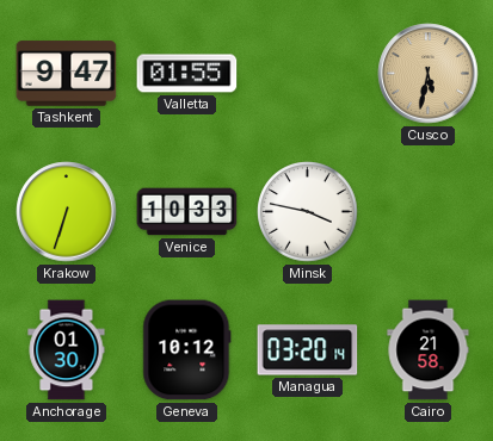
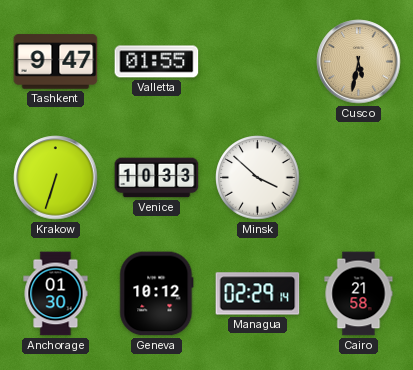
Minsk: 3:47 -> 3:52 (258, 178)
Managua: 03:20 -> 02:29 (258, 294)
